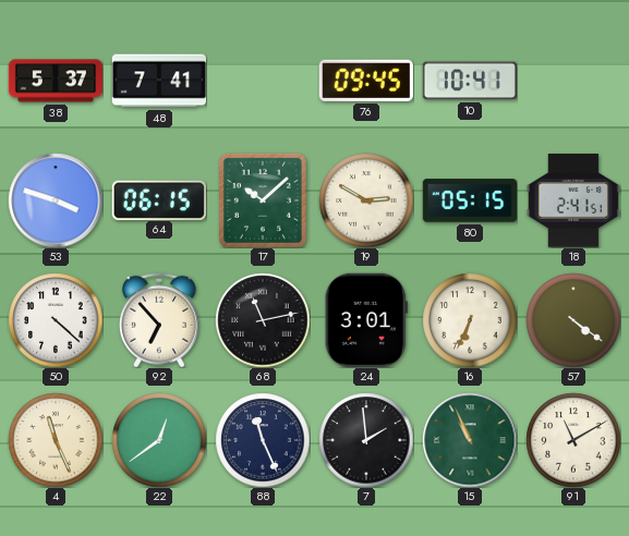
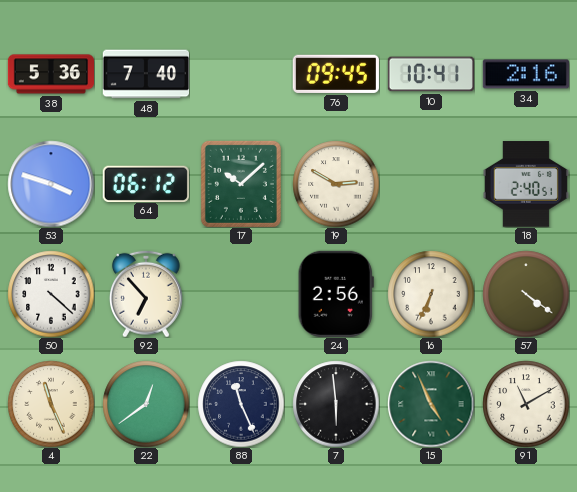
38: 5:37 -> 5:36 (50, 74)
48: 7:41 -> 7:40 (145, 74)
34: none -> 2:16 (526, 74)
64: 06:15 -> 06:12 (146, 183)
80: 05:15 -> none (469, 200)
18: 2:41 -> 2:40 (526, 184)
68: 11:13 -> none (263, 320)
24: 3:01 -> 2:56 (336, 294)
7: 1:59 -> 5:59 (336, 404)
15: 10:56 -> 4:56 (431, 404)
